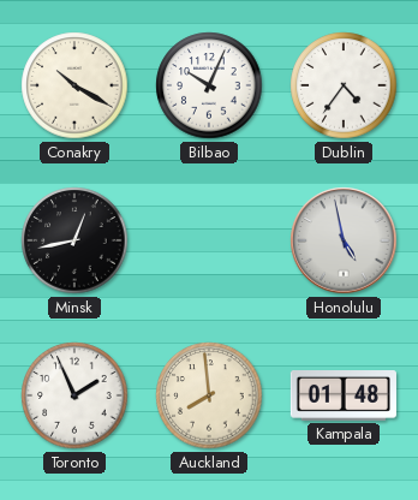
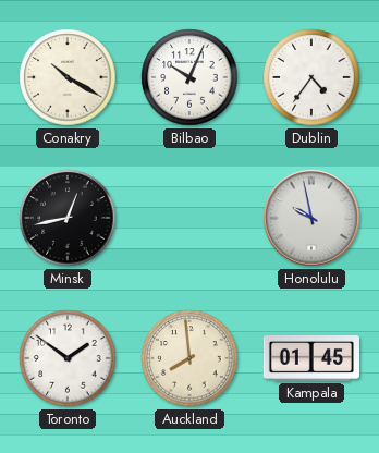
Honolulu: 4:58 -> 9:58 (311, 218)
Toronto: 1:56 -> 1:51 (68, 358)
Kampala: 01:48 -> 01:45 (311, 359)
